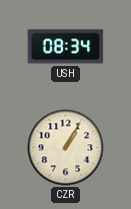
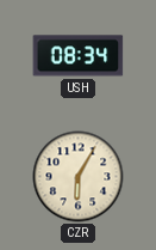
CZR: 1:05 -> 6:05 (79, 177)
